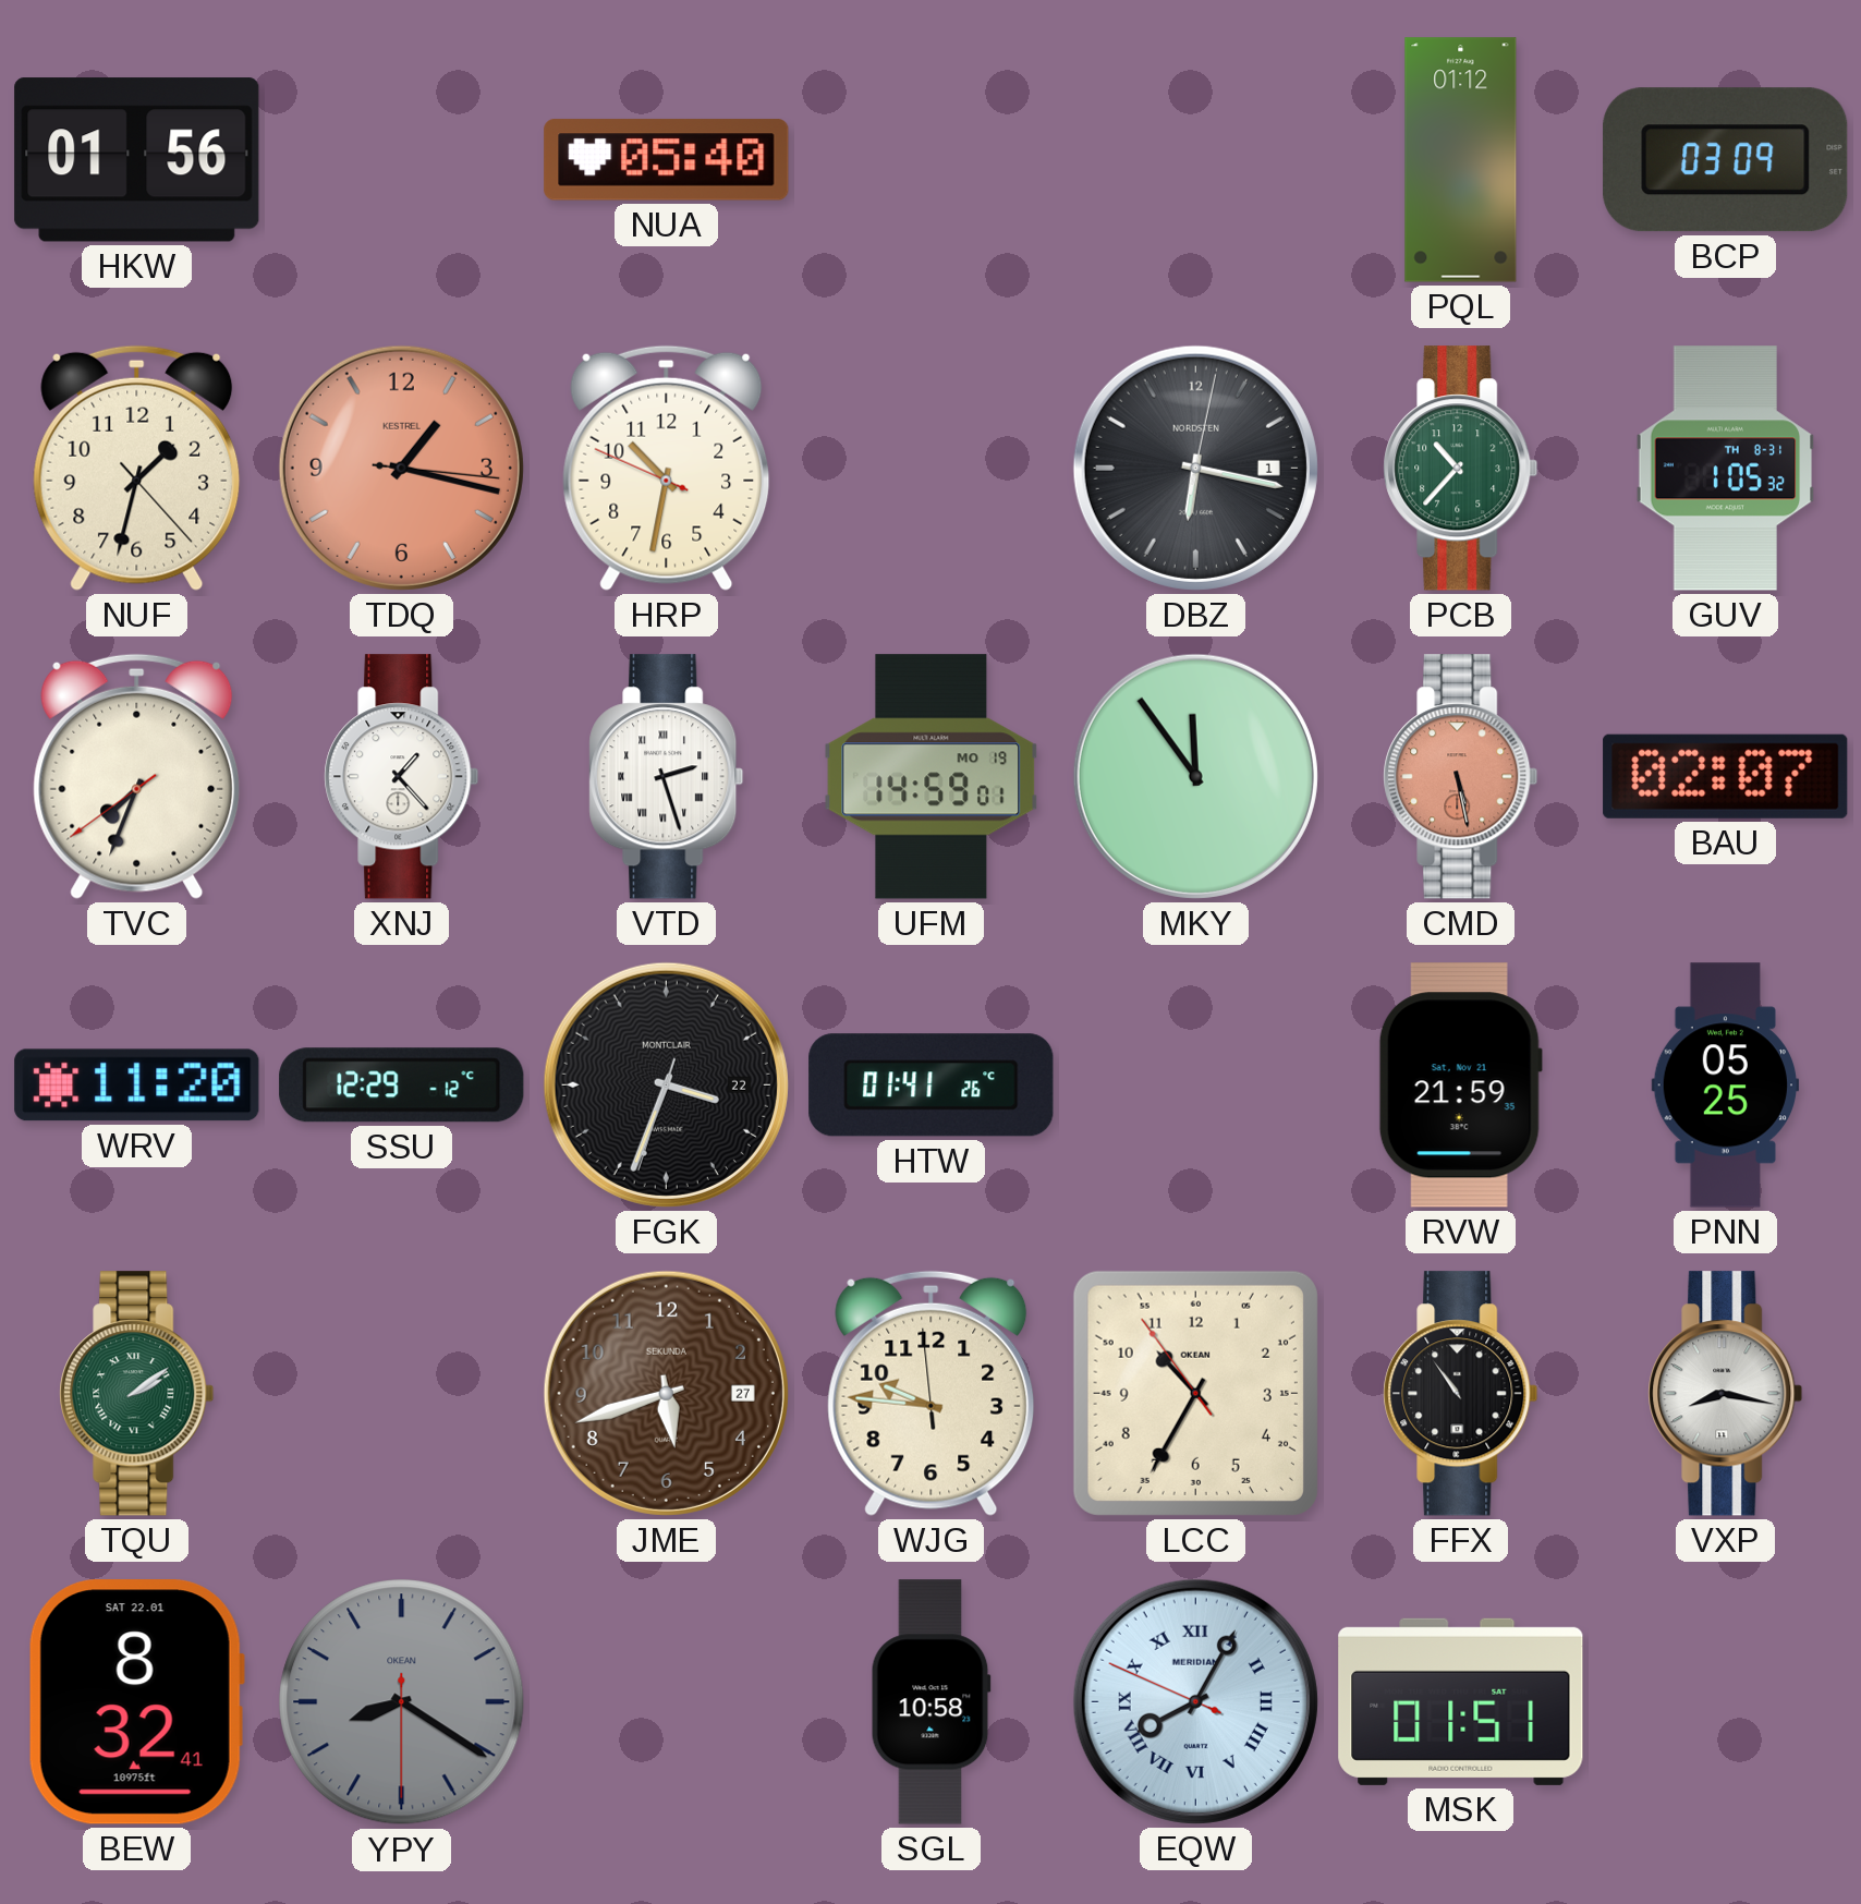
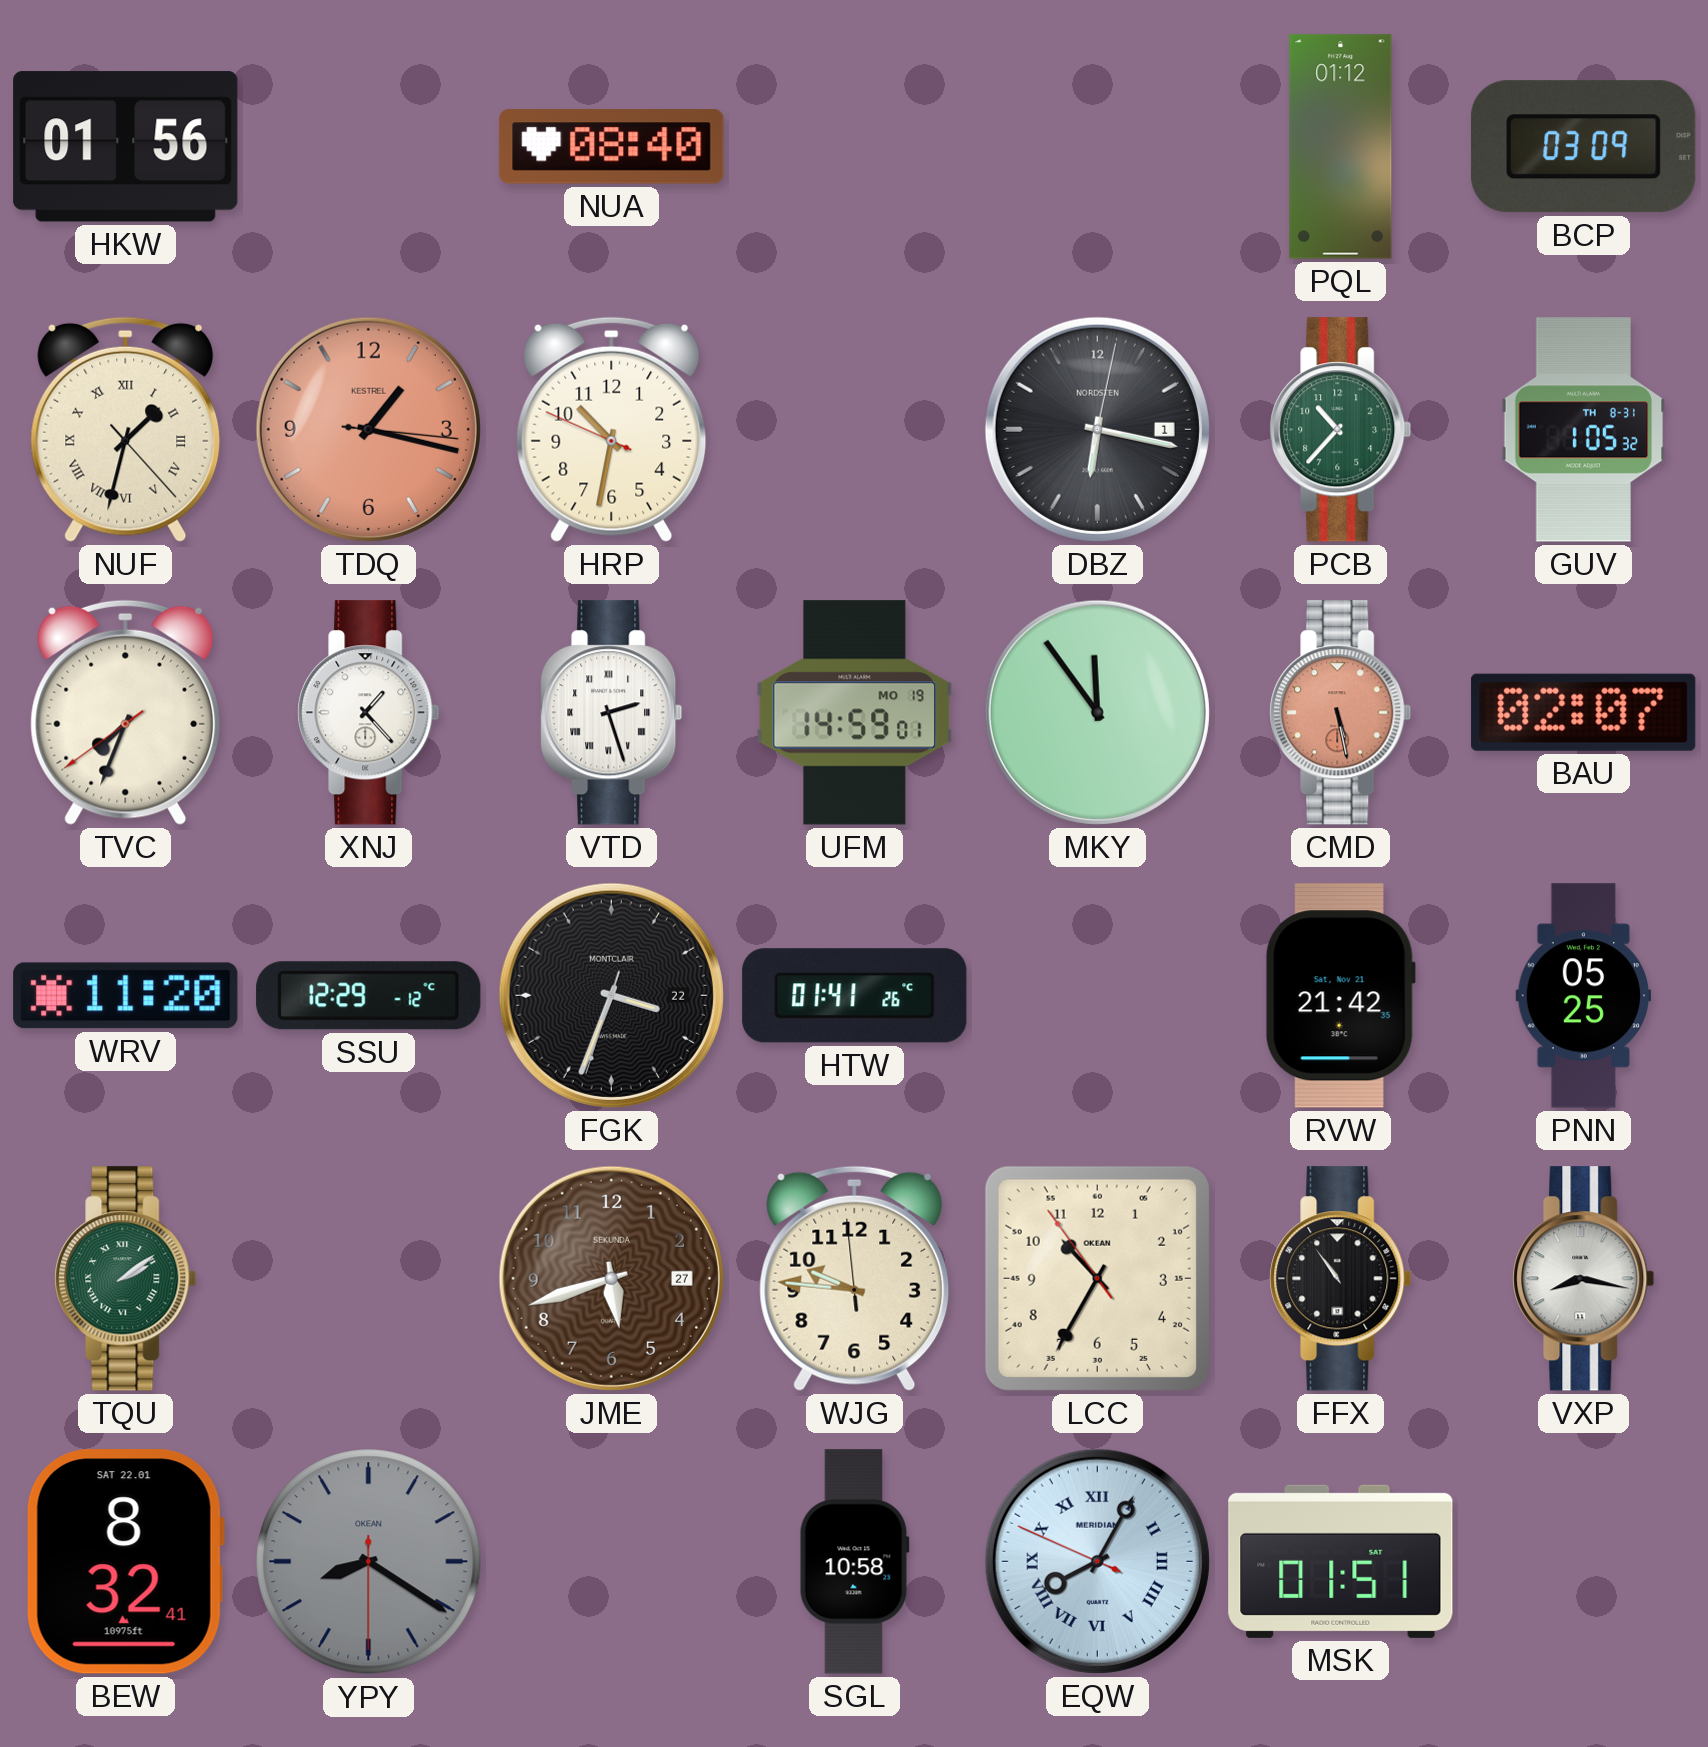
NUA: 05:40 -> 08:40 (612, 147)
NUF numerals: Arabic -> Roman (126, 429)
RVW: 21:59 -> 21:42 (1340, 996)
